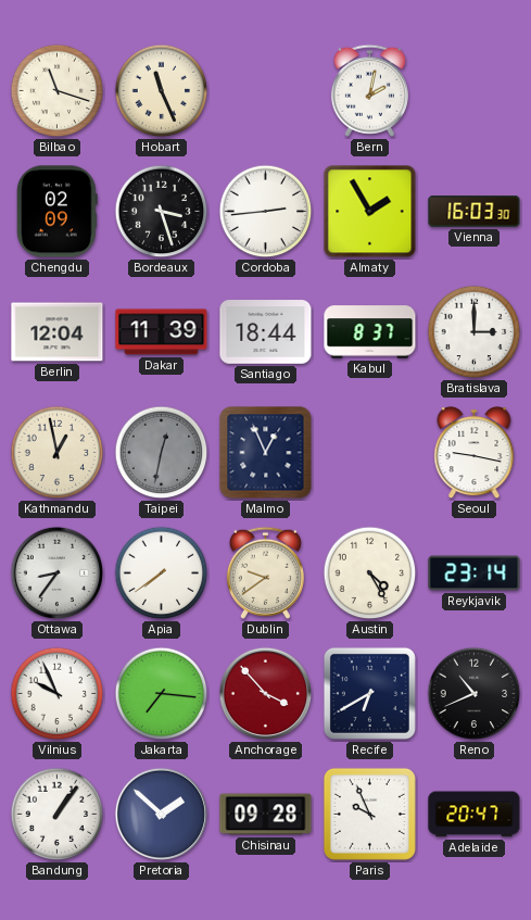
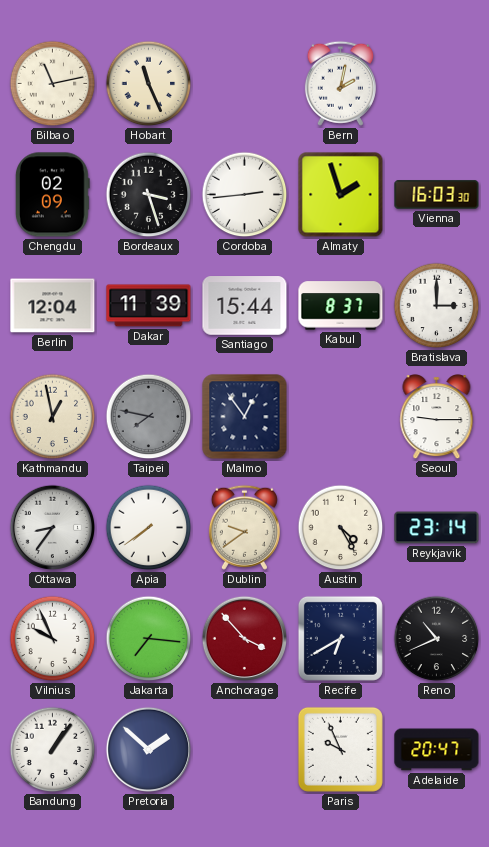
Bilbao: 11:18 -> 11:13 (53, 84)
Almaty: 1:55 -> 1:57 (341, 195)
Santiago: 18:44 -> 15:44 (245, 306)
Taipei: 12:32 -> 7:47 (149, 417)
Malmo: 12:56 -> 12:54 (245, 417)
Seoul: 9:17 -> 9:15 (437, 417)
Chisinau: 09:28 -> none (266, 815)
